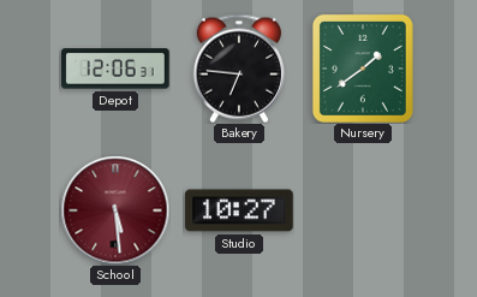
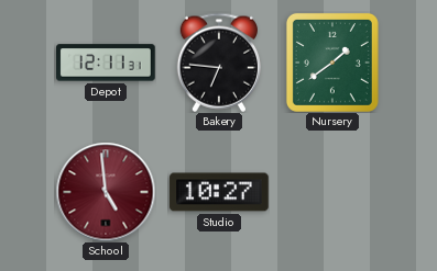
Depot: 12:06 -> 12:11 (106, 63)
School: 5:29 -> 4:59 (106, 192)
